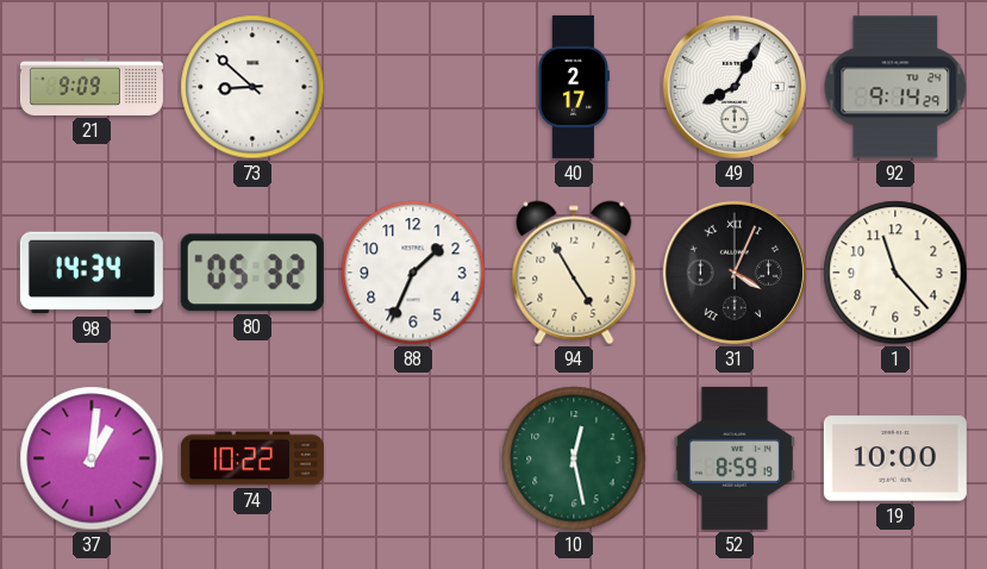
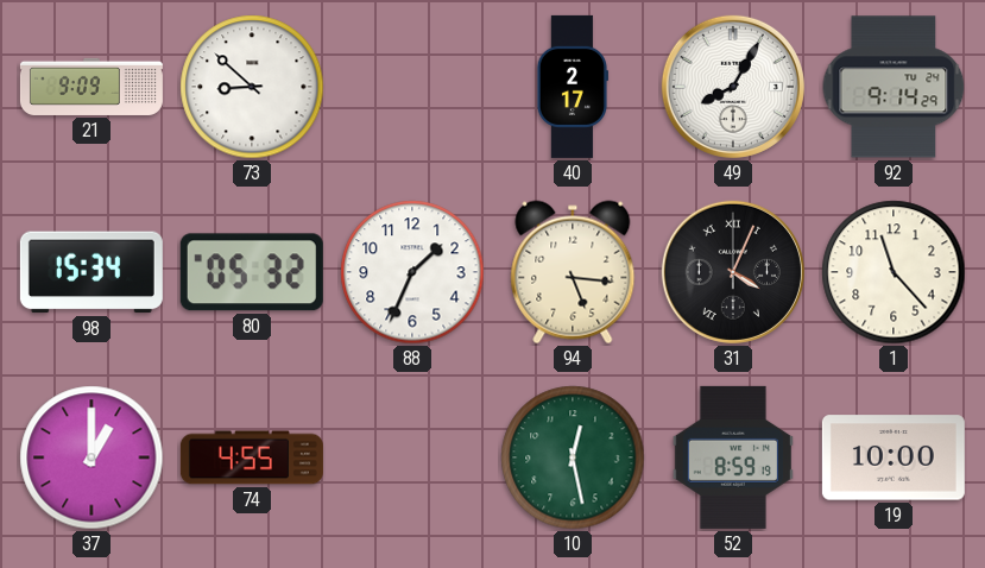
98: 14:34 -> 15:34 (91, 272)
94: 4:55 -> 5:16 (573, 272)
37: 1:01 -> 1:00 (91, 457)
74: 10:22 -> 4:55 (252, 457)
